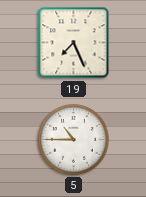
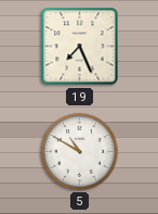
5: 10:45 -> 10:50 (80, 152)
